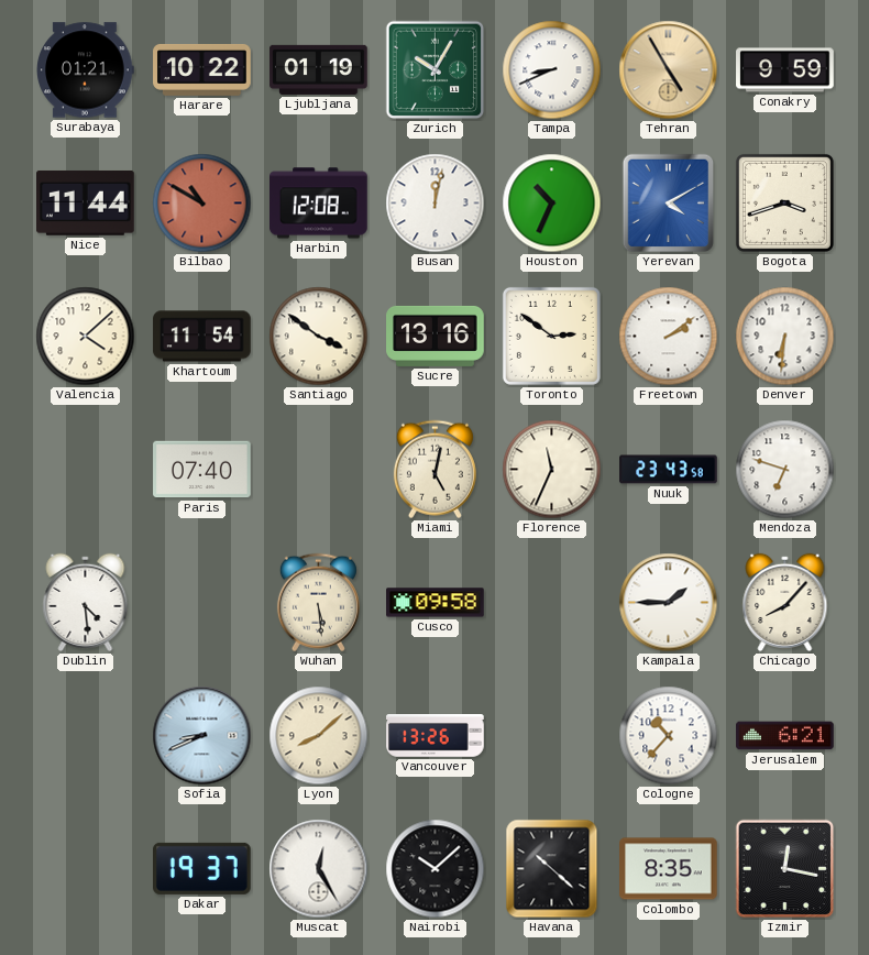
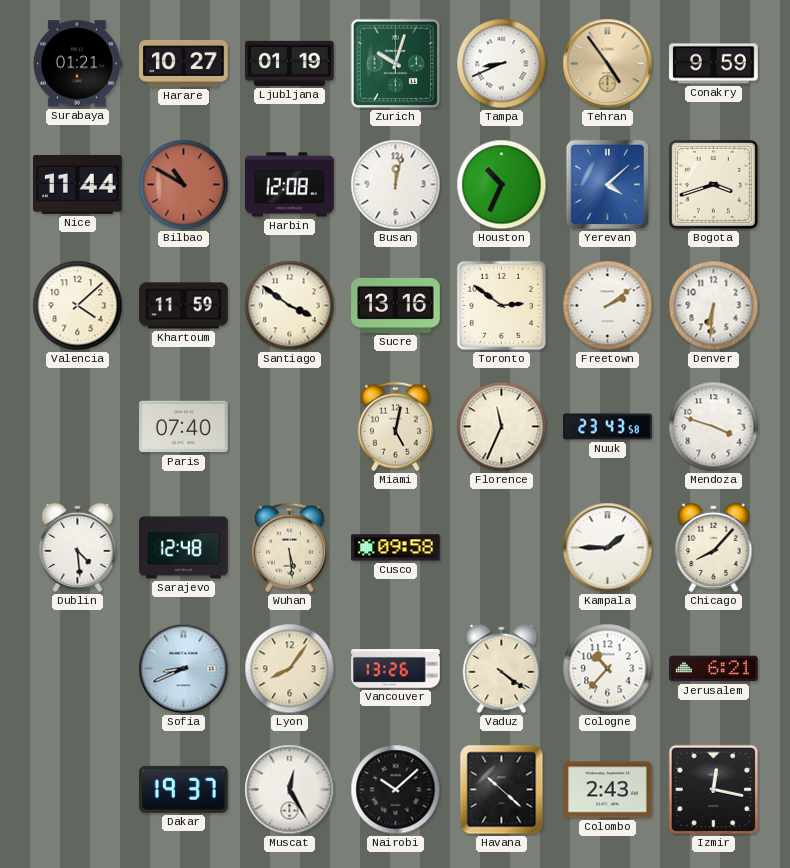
Harare: 10:22 -> 10:27 (184, 63)
Zurich: 10:05 -> 10:03 (396, 64)
Tehran: 4:55 -> 4:54 (608, 64)
Yerevan: 4:10 -> 4:08 (608, 185)
Khartoum: 11:54 -> 11:59 (184, 306)
Mendoza: 6:48 -> 3:48 (714, 427)
Sarajevo: none -> 12:48 (184, 548)
Lyon: 8:08 -> 8:06 (290, 669)
Vaduz: none -> 4:21 (502, 668)
Colombo: 8:35 -> 2:43 (608, 790)
